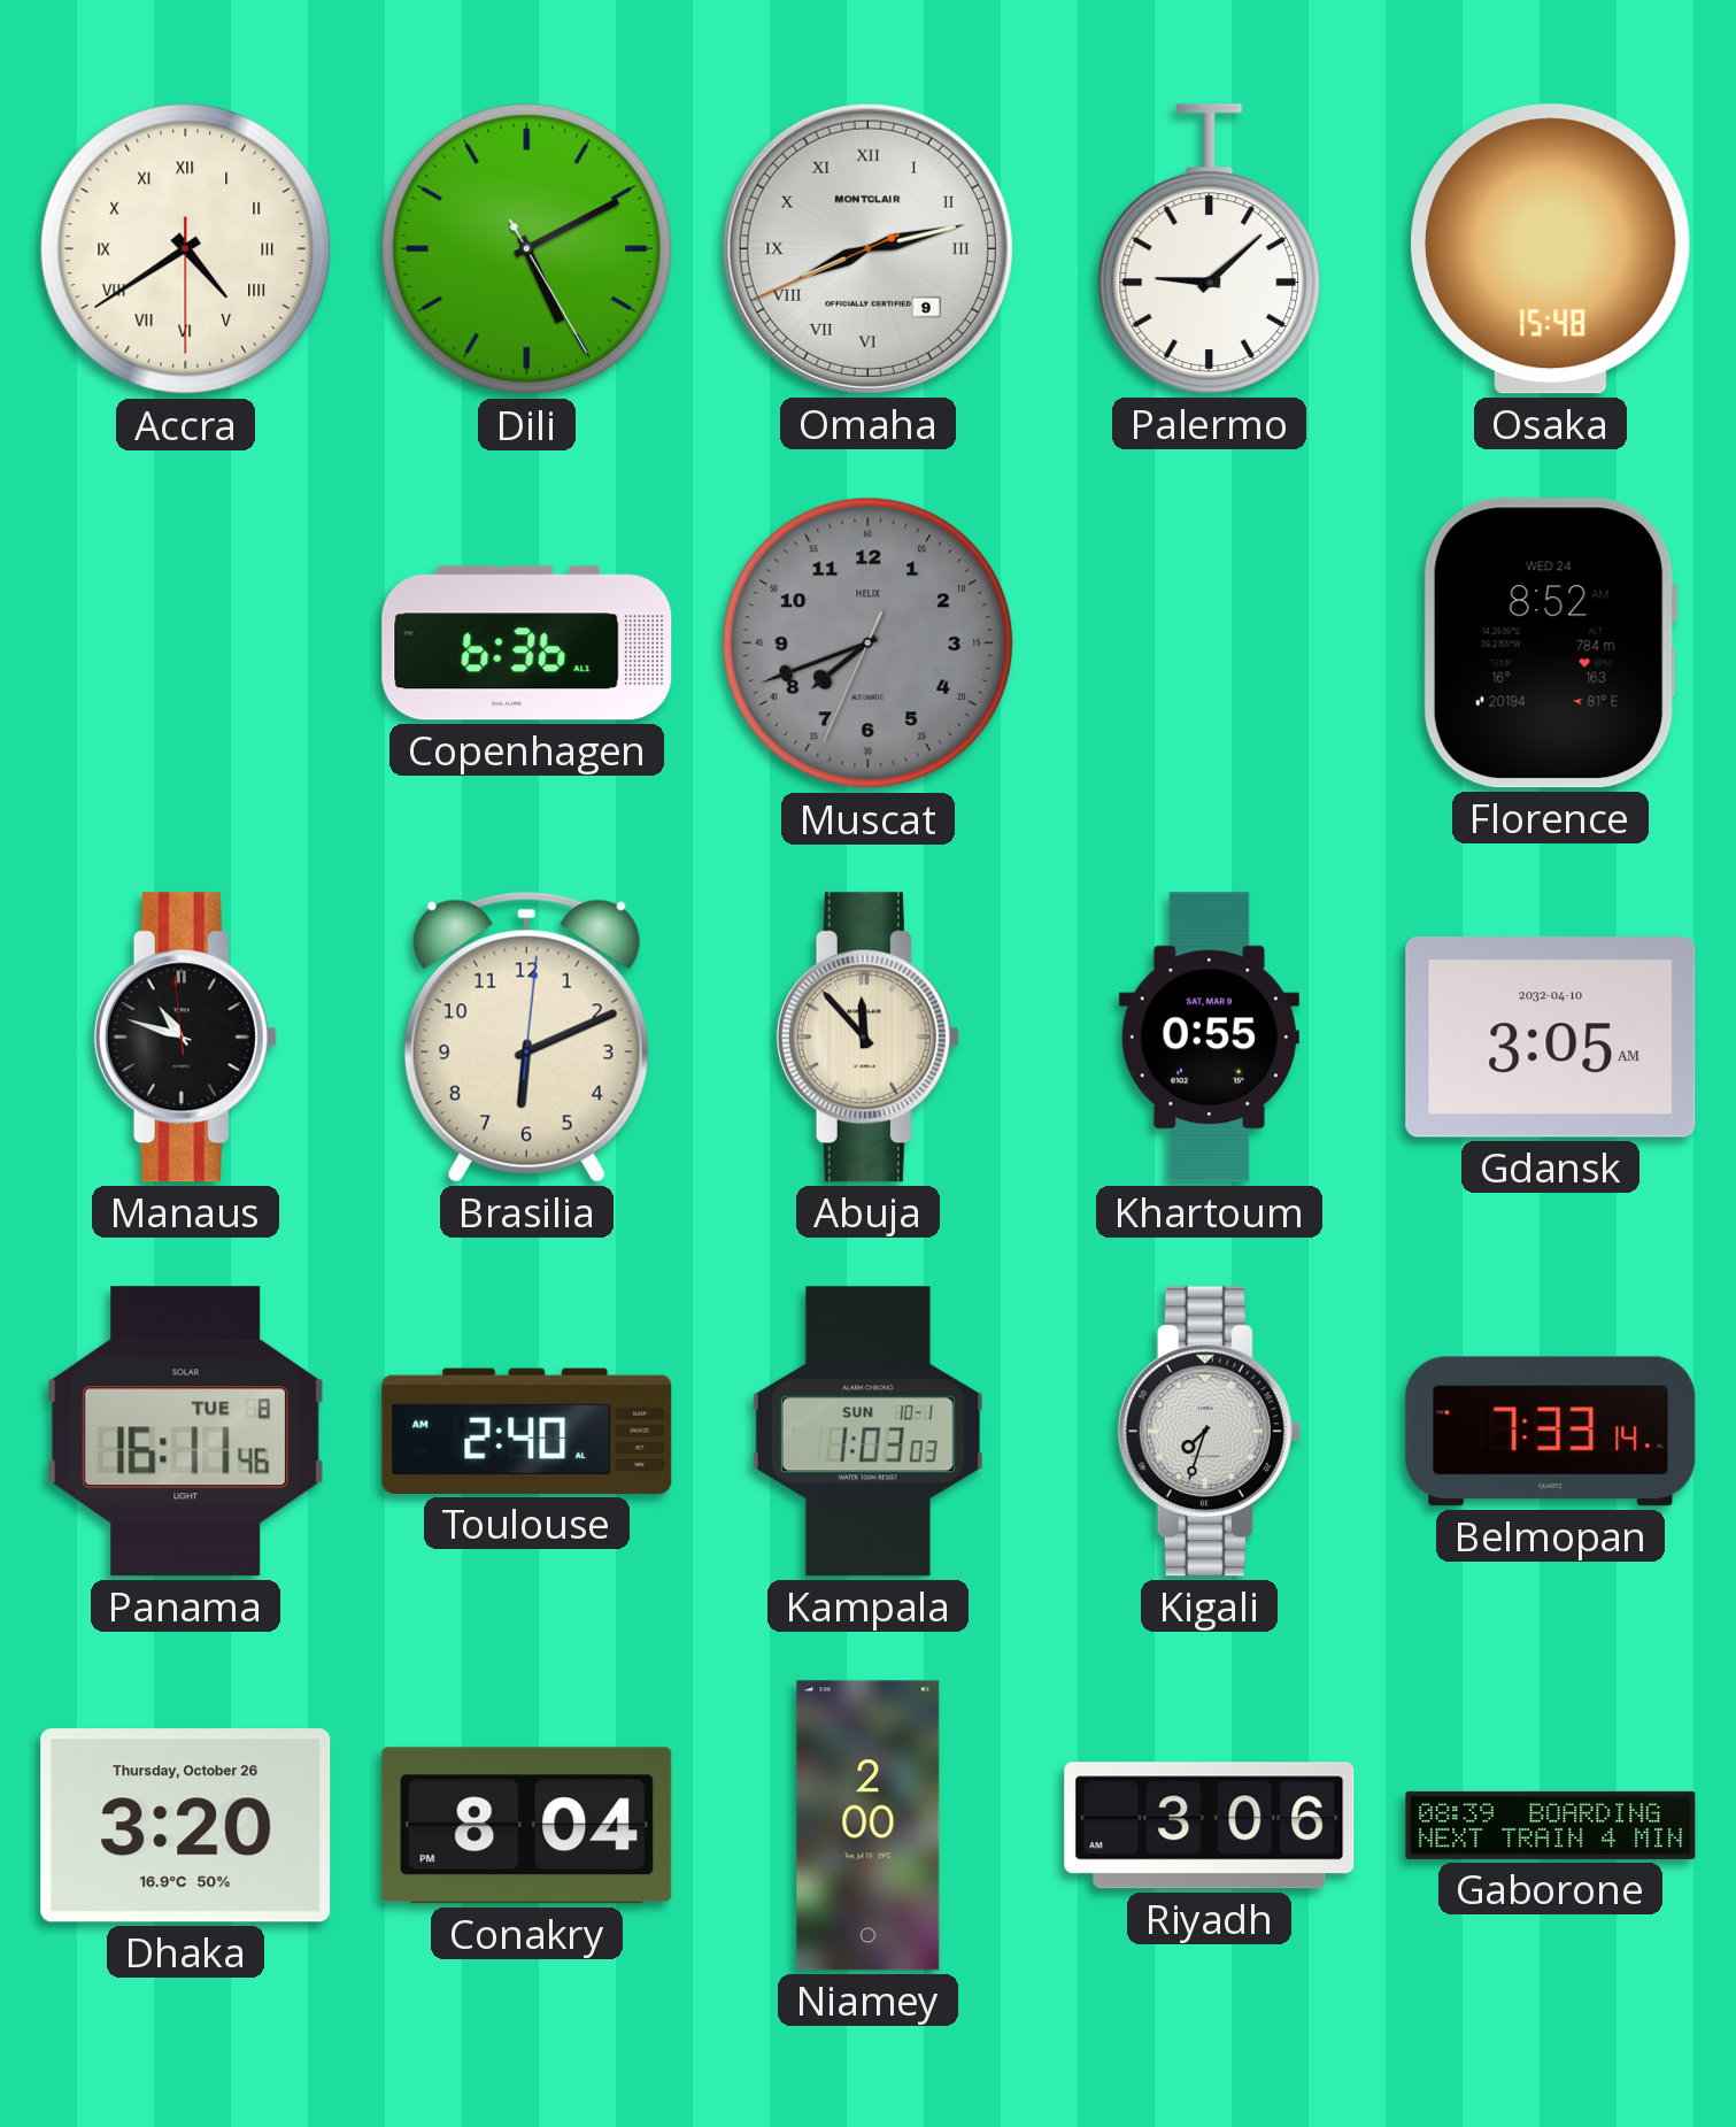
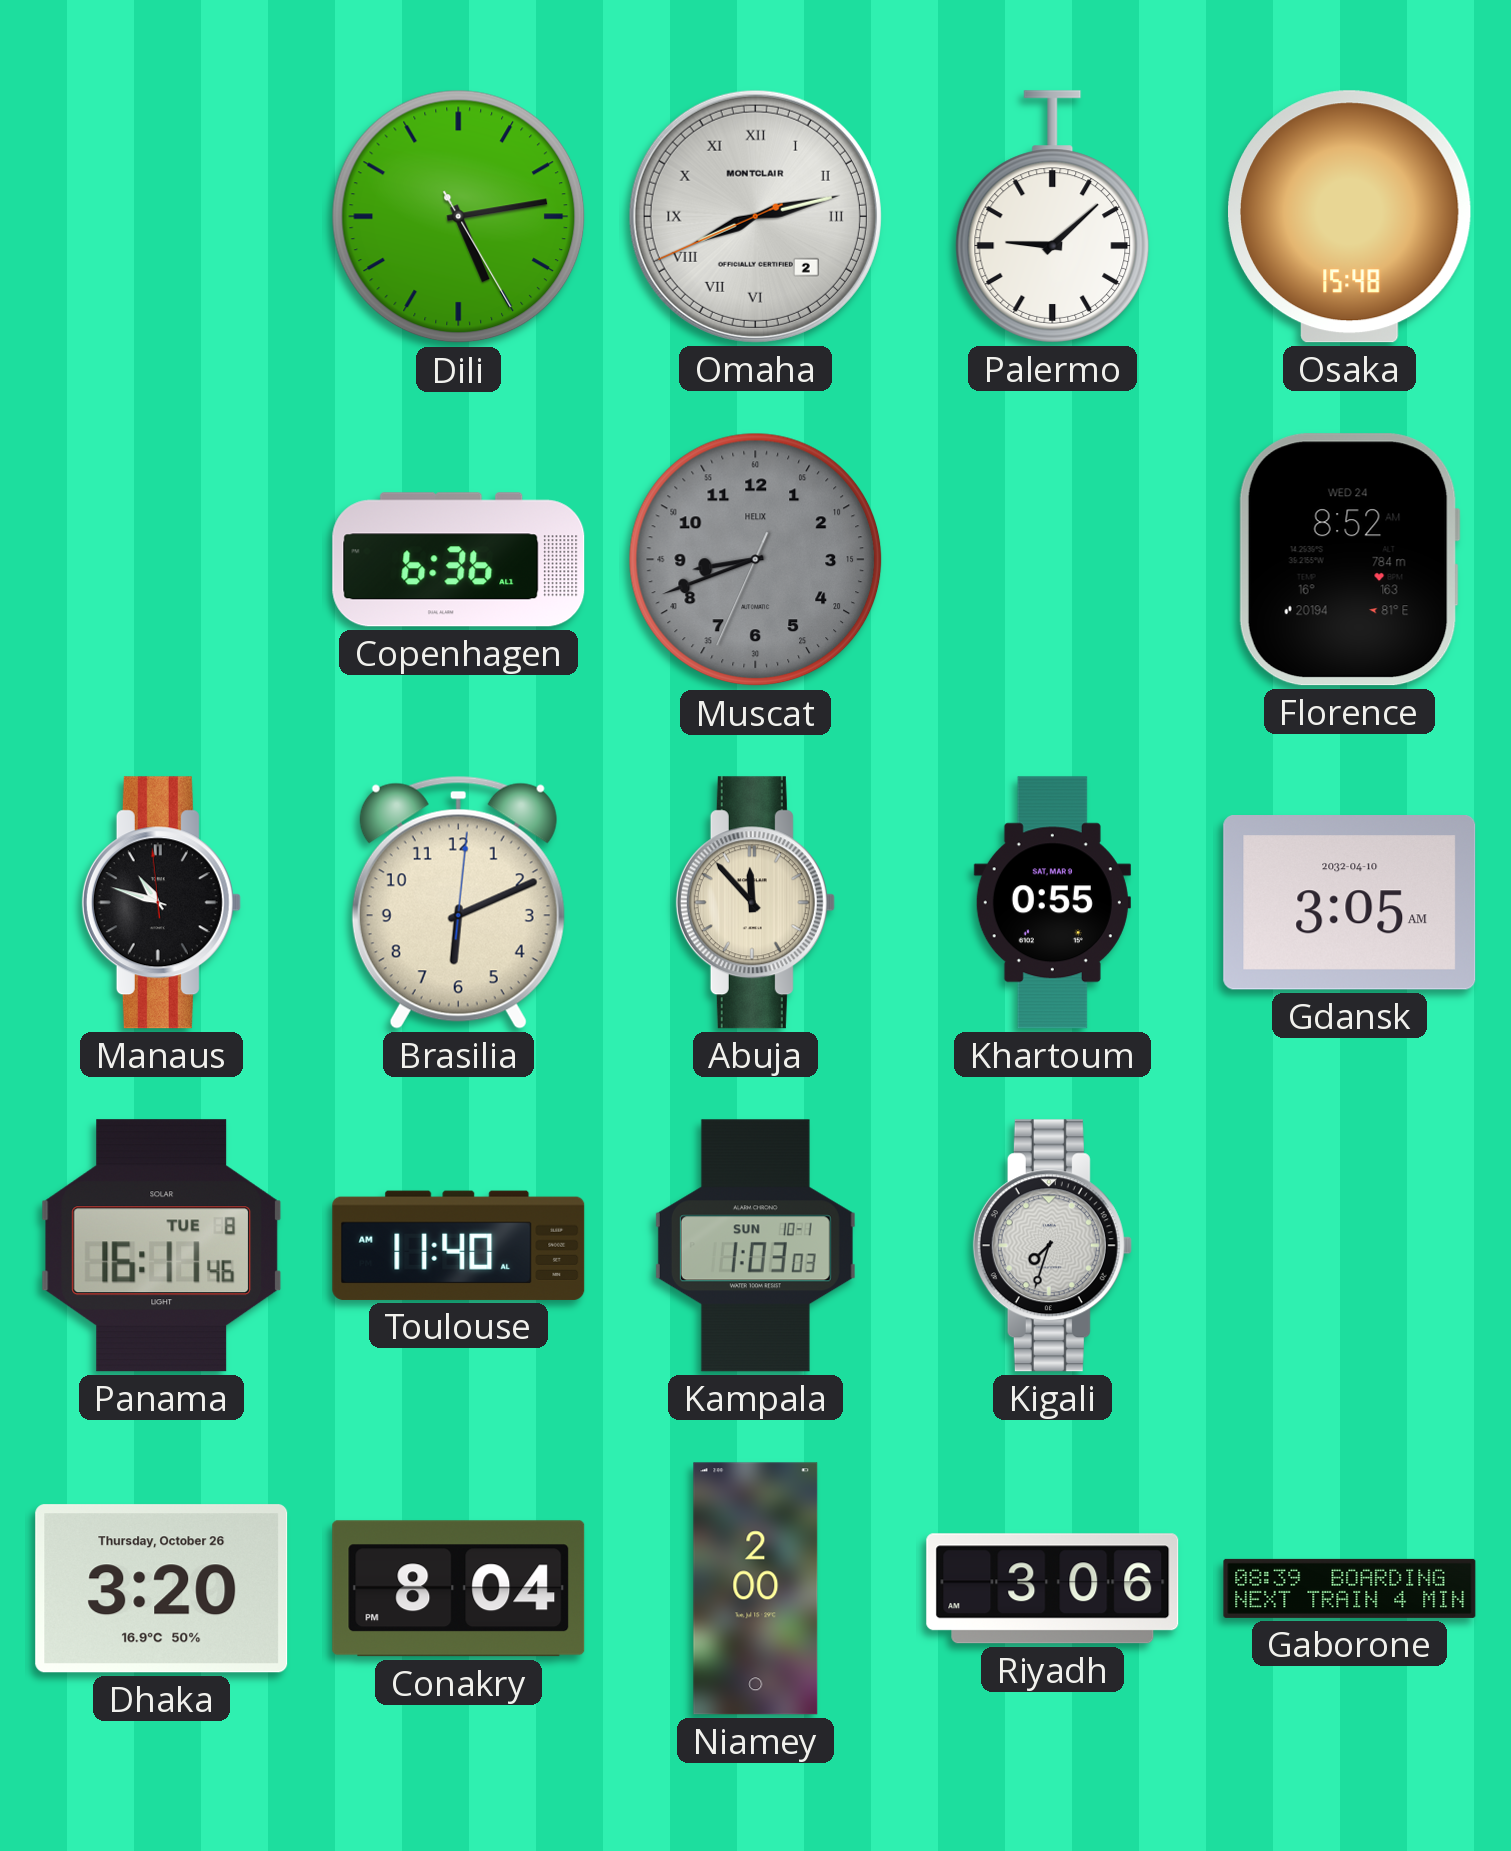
Accra: 4:39 -> none (186, 249)
Dili: 5:10 -> 5:13 (459, 217)
Omaha date: 9 -> 2 (755, 216)
Muscat: 7:41 -> 8:41 (756, 560)
Toulouse: 2:40 -> 11:40 (459, 1245)
Belmopan: 7:33 -> none (1551, 1432)
